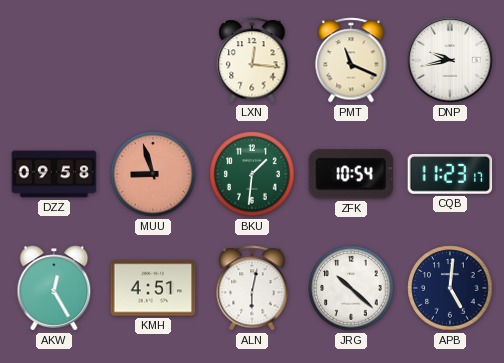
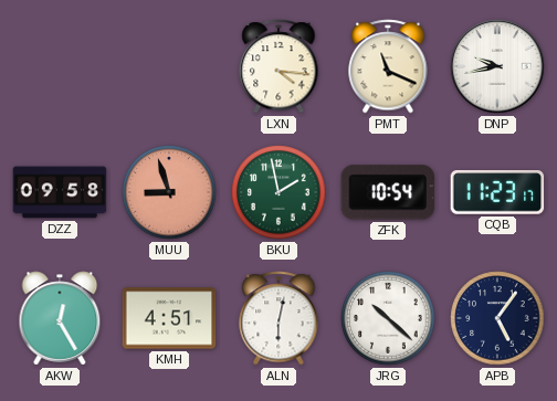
LXN: 12:16 -> 4:16 (278, 66)
BKU: 1:31 -> 1:58 (278, 192)
APB: 5:01 -> 5:06 (497, 318)
